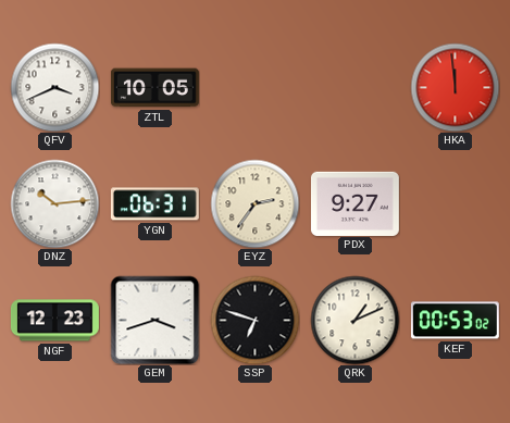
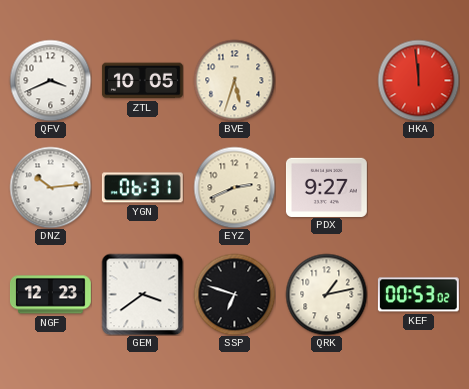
BVE: none -> 5:33 (234, 80)
EYZ: 2:36 -> 2:41 (234, 187)
GEM: 3:42 -> 3:39 (142, 294)
QRK: 1:11 -> 1:13 (326, 294)
